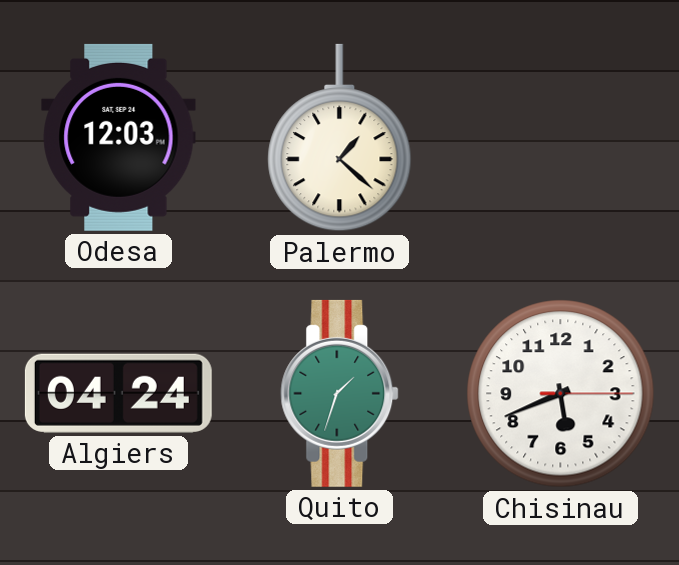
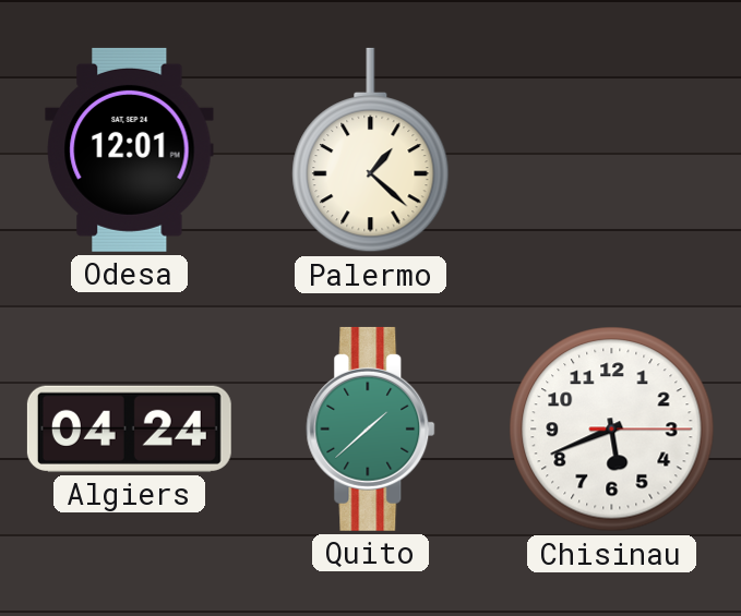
Odesa: 12:03 -> 12:01 (130, 149)
Quito: 1:33 -> 1:38 (371, 428)
